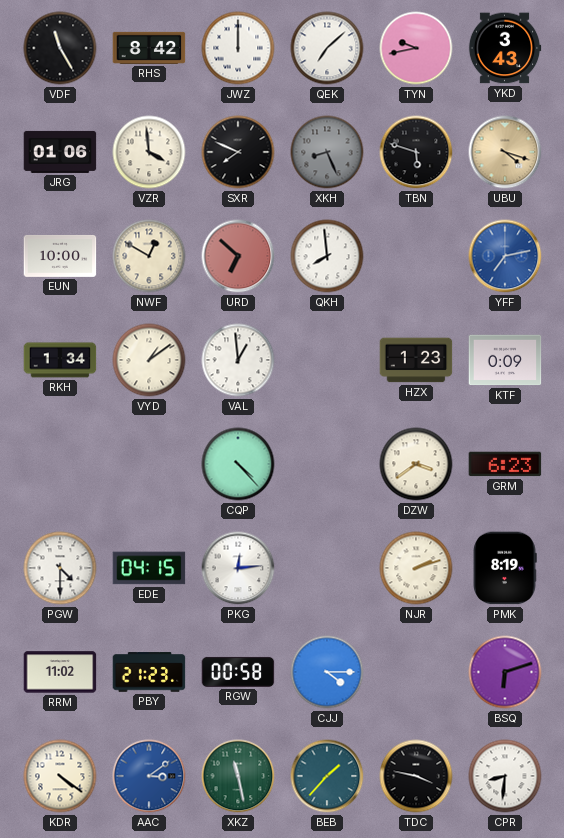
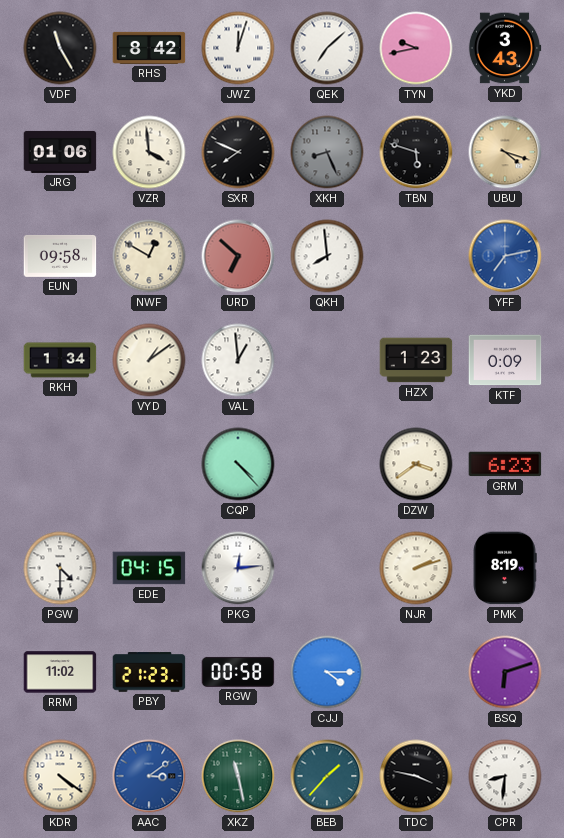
JWZ: 12:00 -> 12:03 (238, 48)
EUN: 10:00 -> 09:58 (60, 256)
